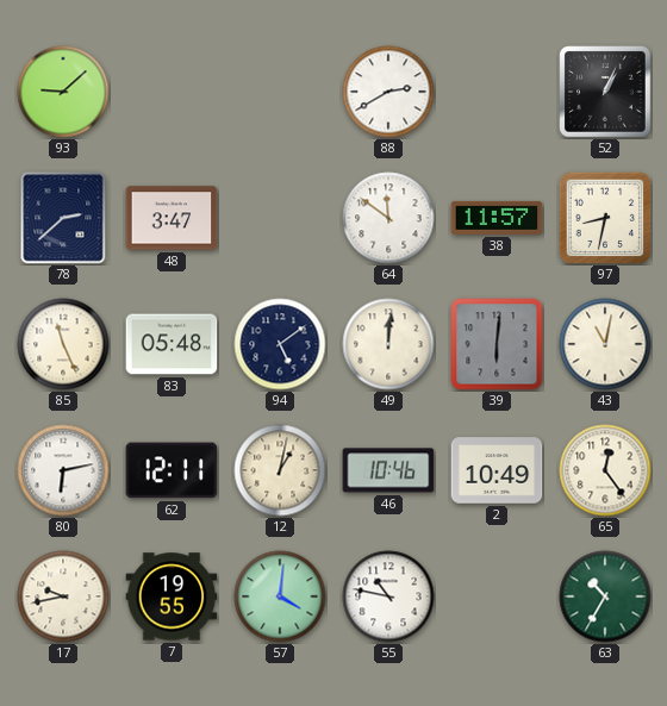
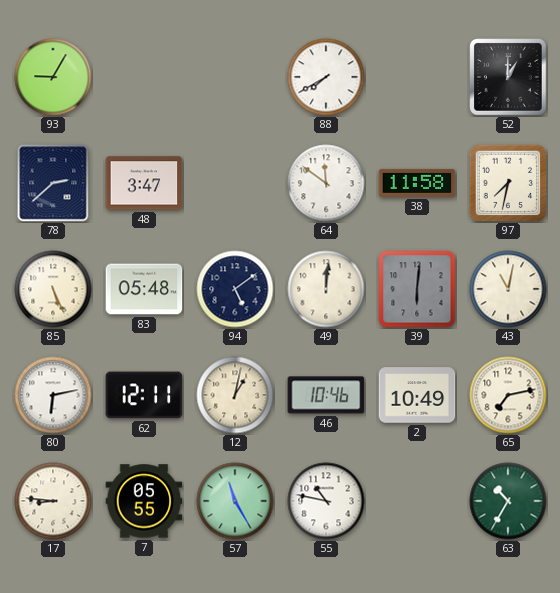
93: 9:08 -> 9:05 (53, 77)
88: 2:40 -> 7:40 (326, 77)
52: 1:04 -> 1:00 (508, 77)
38: 11:57 -> 11:58 (417, 183)
97: 8:32 -> 7:32 (508, 183)
85: 11:26 -> 5:26 (53, 289)
65: 12:24 -> 7:13 (508, 395)
17: 9:43 -> 8:46 (53, 501)
7: 19:55 -> 05:55 (144, 501)
57: 4:01 -> 11:25 (235, 501)
